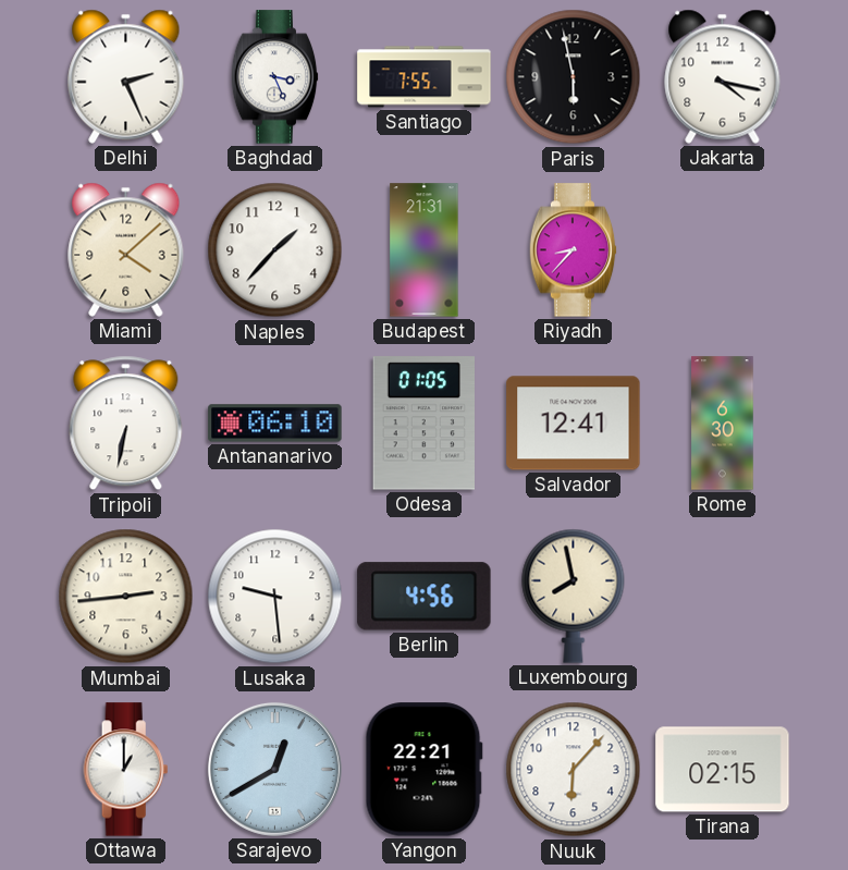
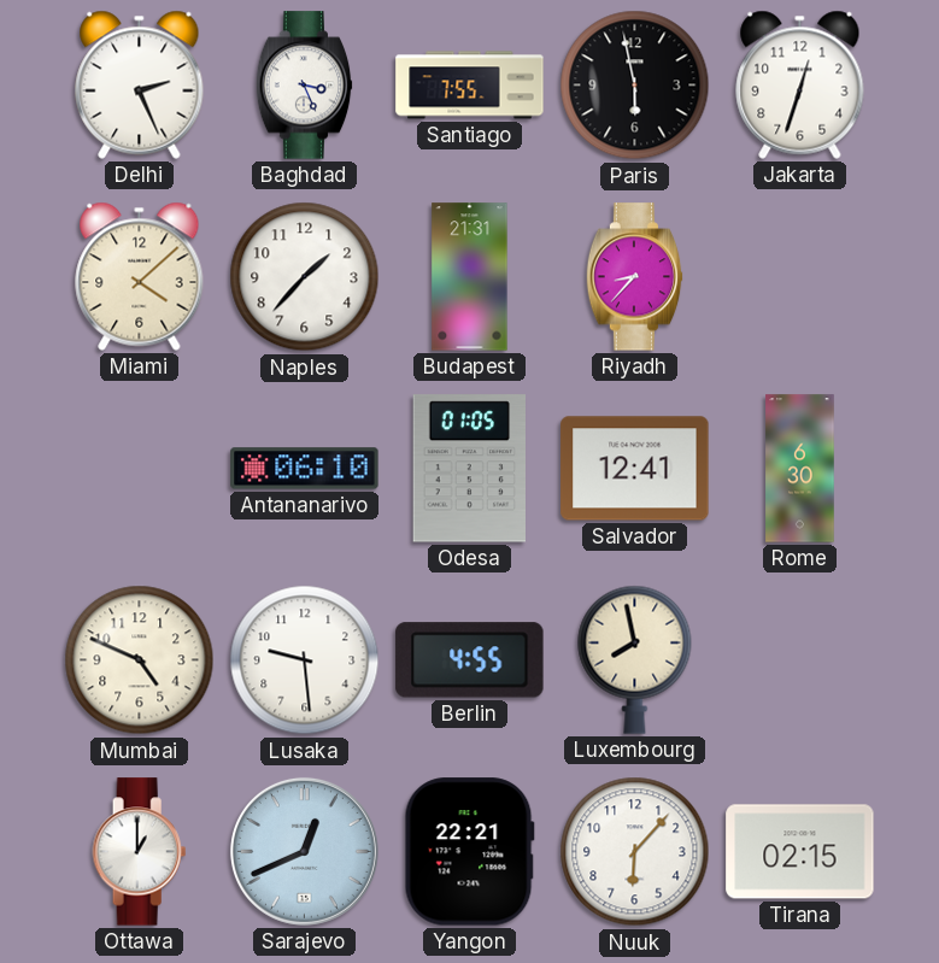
Jakarta: 4:17 -> 12:33 (800, 84)
Tripoli: 6:32 -> none (126, 424)
Mumbai: 2:44 -> 4:49 (140, 660)
Berlin: 4:56 -> 4:55 (470, 660)
Sarajevo: 12:40 -> 12:41 (304, 851)
